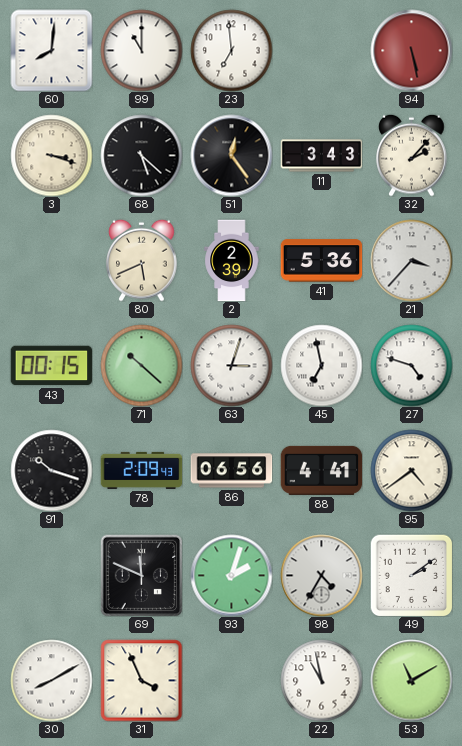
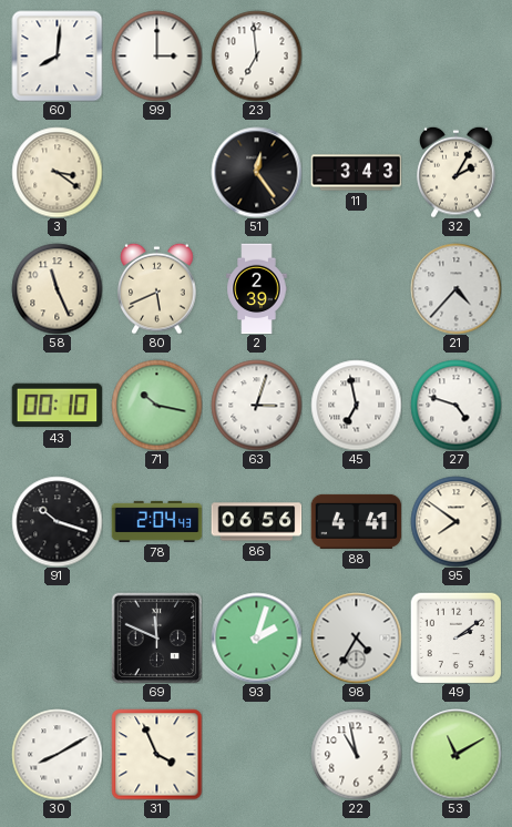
99: 11:00 -> 3:00 (156, 55)
94: 5:28 -> none (411, 50)
3: 3:18 -> 3:21 (57, 172)
68: 5:22 -> none (141, 155)
32: 2:07 -> 2:05 (457, 172)
58: none -> 11:26 (57, 288)
41: 5:36 -> none (321, 261)
21: 3:37 -> 4:37 (455, 288)
43: 00:15 -> 00:10 (57, 406)
71: 10:22 -> 10:17 (156, 405)
78: 2:09 -> 2:04 (156, 521)
95: 4:39 -> 7:51 (455, 521)
